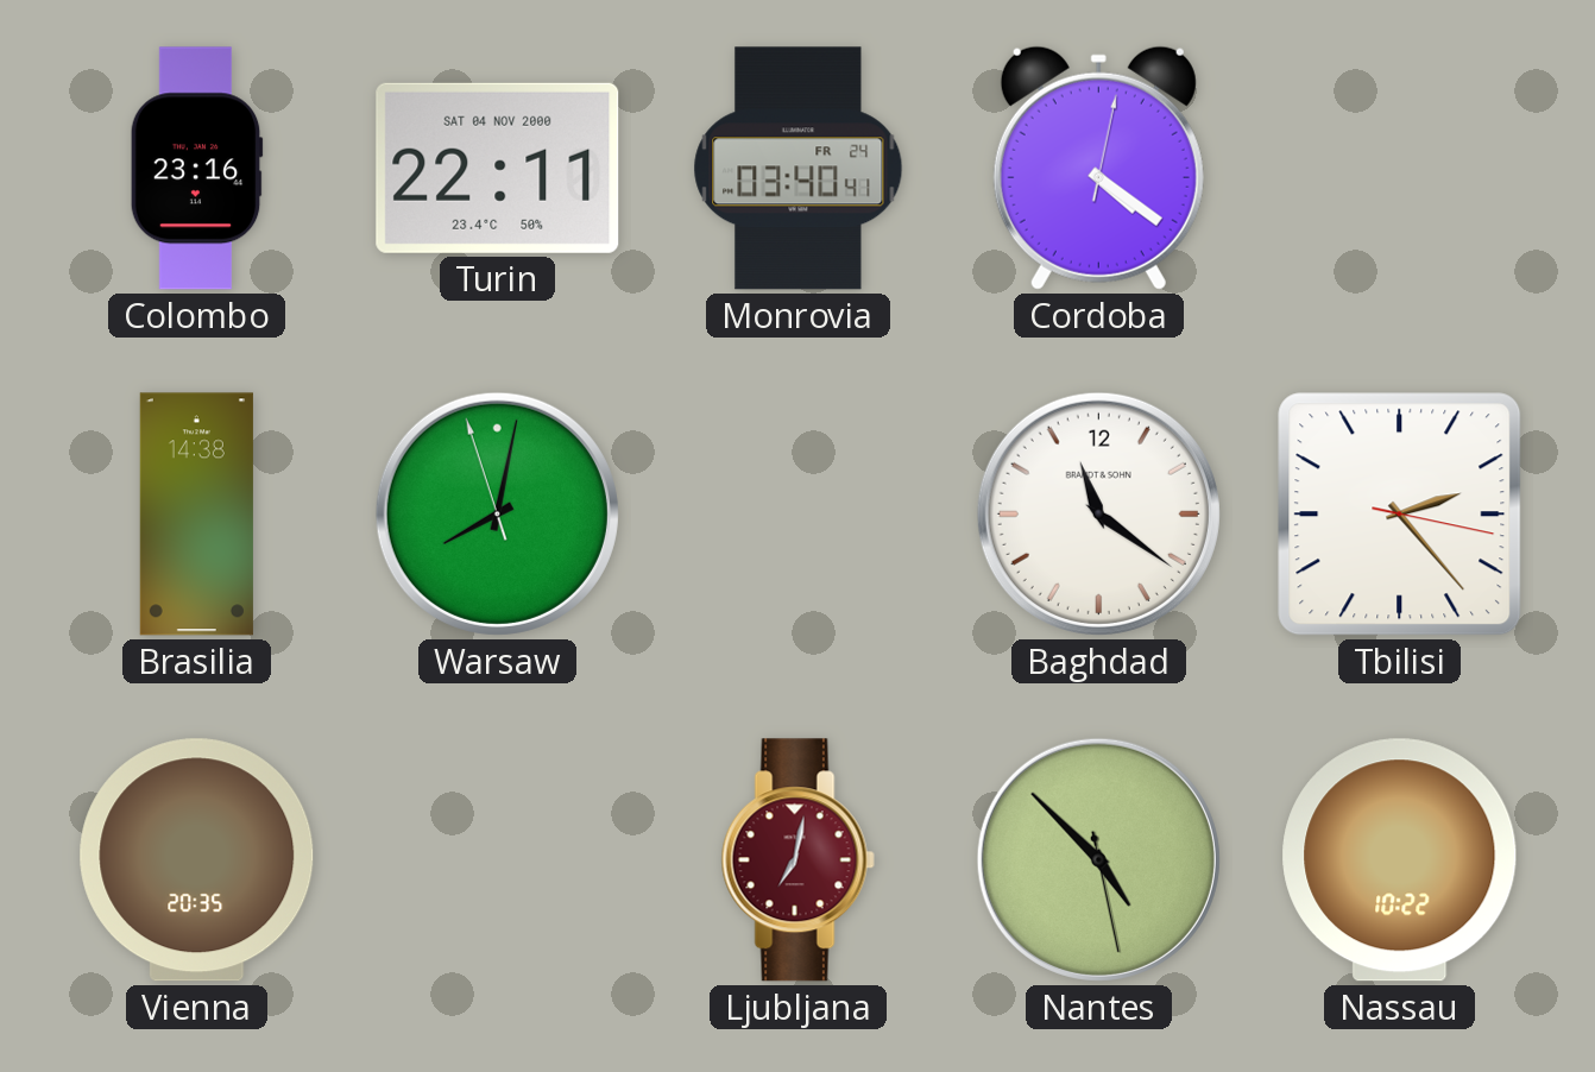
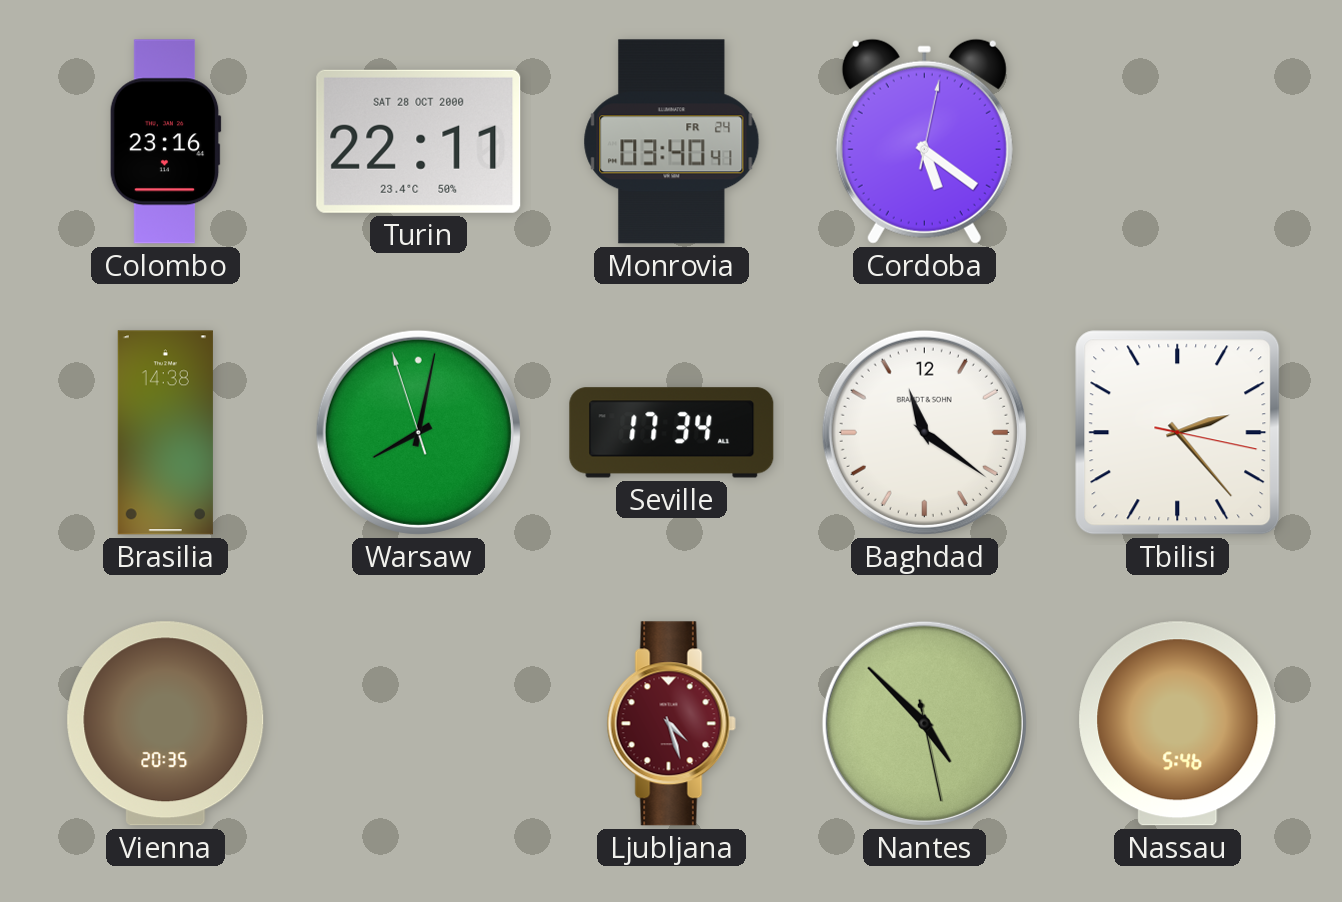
Turin date: SAT 04 NOV 2000 -> SAT 28 OCT 2000 (419, 141)
Cordoba: 4:21 -> 5:21 (924, 141)
Seville: none -> 17:34 (672, 433)
Ljubljana: 7:02 -> 4:27 (671, 724)
Nassau: 10:22 -> 5:46 (1178, 724)
